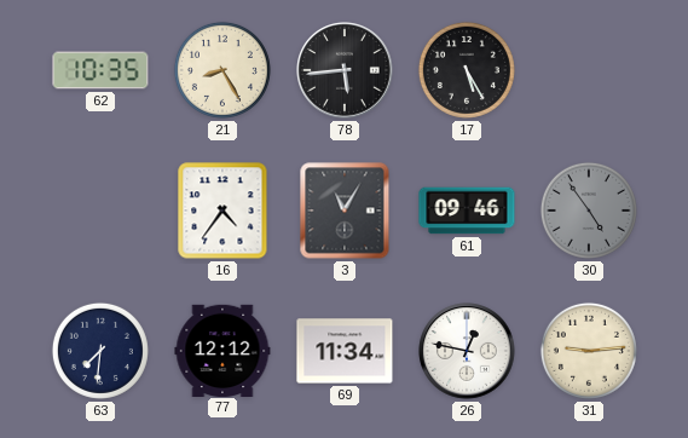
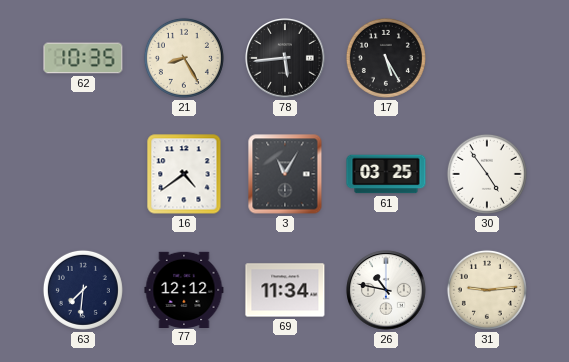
16: 4:36 -> 4:39 (184, 174)
61: 09:46 -> 03:25 (386, 174)
30 dial: grey -> white (487, 174)
26: 12:47 -> 10:47 (386, 290)
